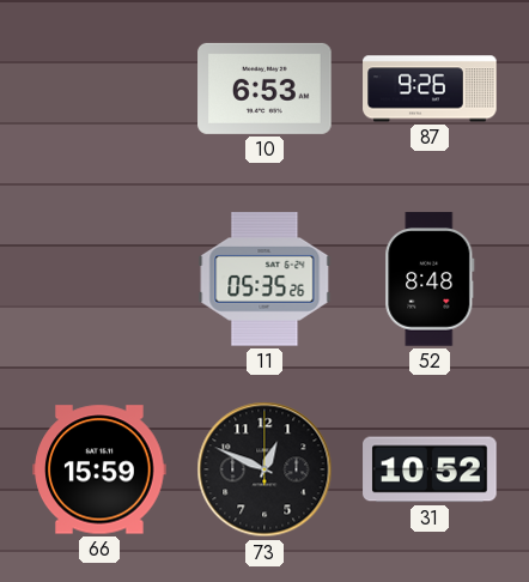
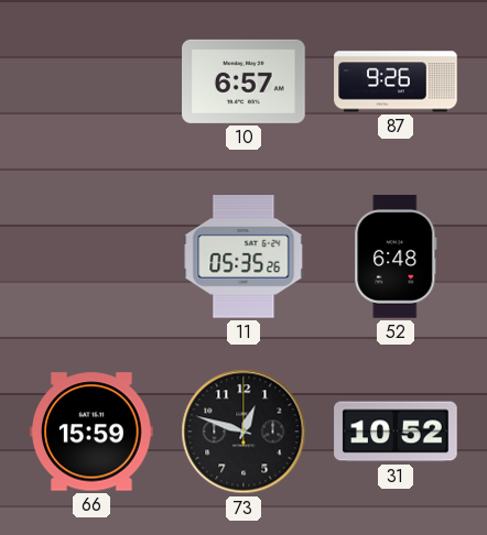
10: 6:53 -> 6:57 (244, 81)
52: 8:48 -> 6:48 (396, 256)
73: 12:49 -> 12:48 (244, 432)
